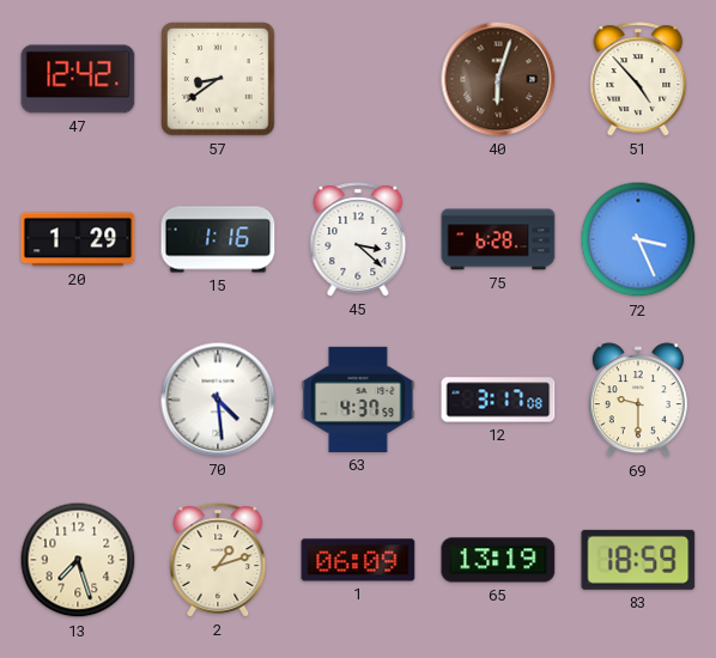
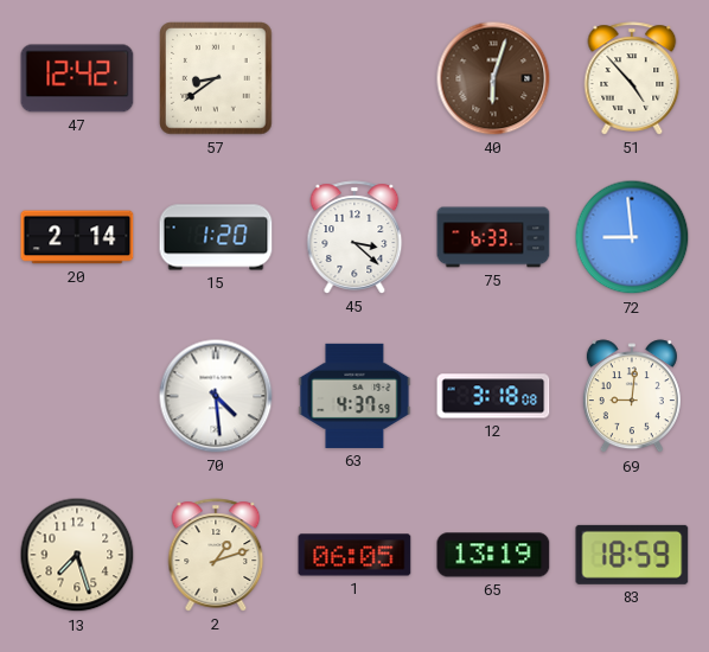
20: 1:29 -> 2:14 (77, 237)
15: 1:16 -> 1:20 (216, 237)
75: 6:28 -> 6:33 (493, 237)
72: 3:26 -> 8:59 (632, 237)
12: 3:17 -> 3:18 (493, 396)
69: 9:30 -> 9:01 (632, 397)
1: 06:09 -> 06:05 (354, 555)
